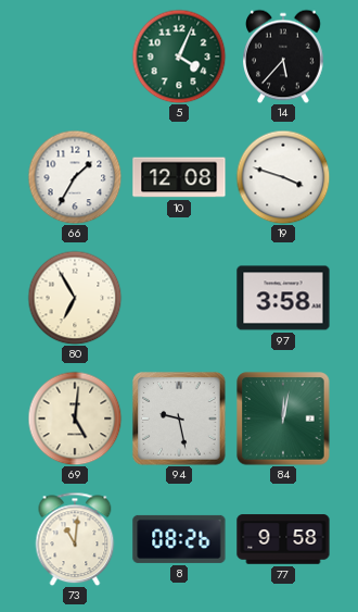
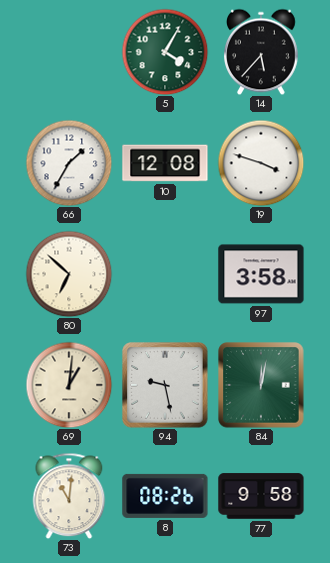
5: 4:04 -> 4:05 (165, 52)
80: 6:55 -> 6:52 (69, 274)
69: 5:01 -> 1:01 (69, 385)
